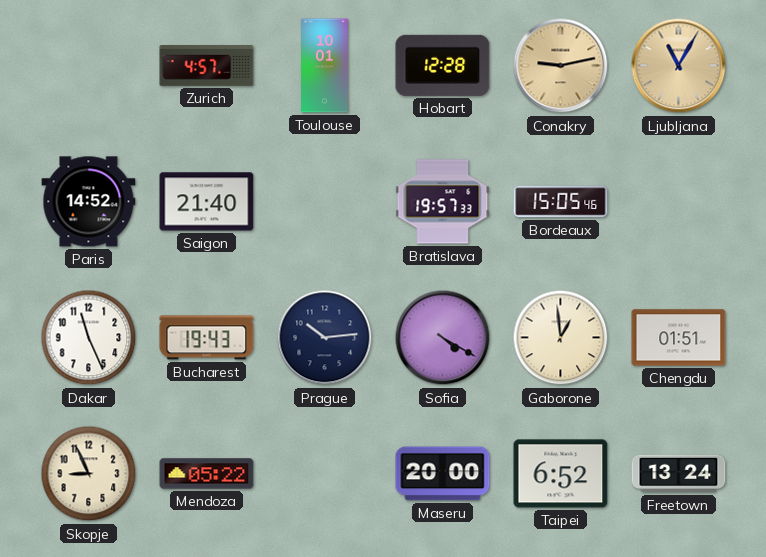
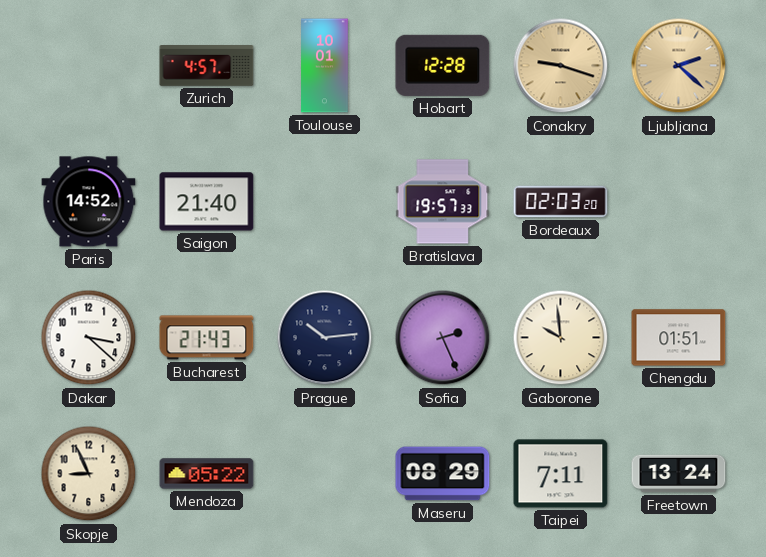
Conakry: 9:13 -> 9:18 (561, 66)
Ljubljana: 11:05 -> 2:22 (679, 66)
Bordeaux: 15:05 -> 02:03 (561, 202)
Dakar: 11:26 -> 3:22 (89, 338)
Bucharest: 19:43 -> 21:43 (207, 338)
Sofia: 4:20 -> 2:26 (443, 338)
Gaborone: 12:59 -> 9:59 (561, 338)
Maseru: 20:00 -> 08:29 (443, 474)
Taipei: 6:52 -> 7:11 (561, 474)
